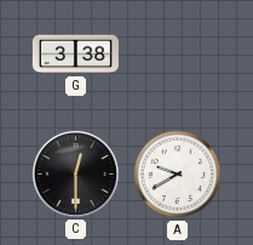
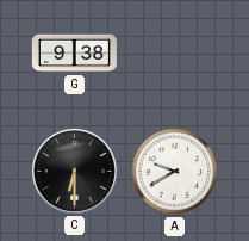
G: 3:38 -> 9:38 (74, 54)
C: 12:30 -> 6:30 (74, 171)
